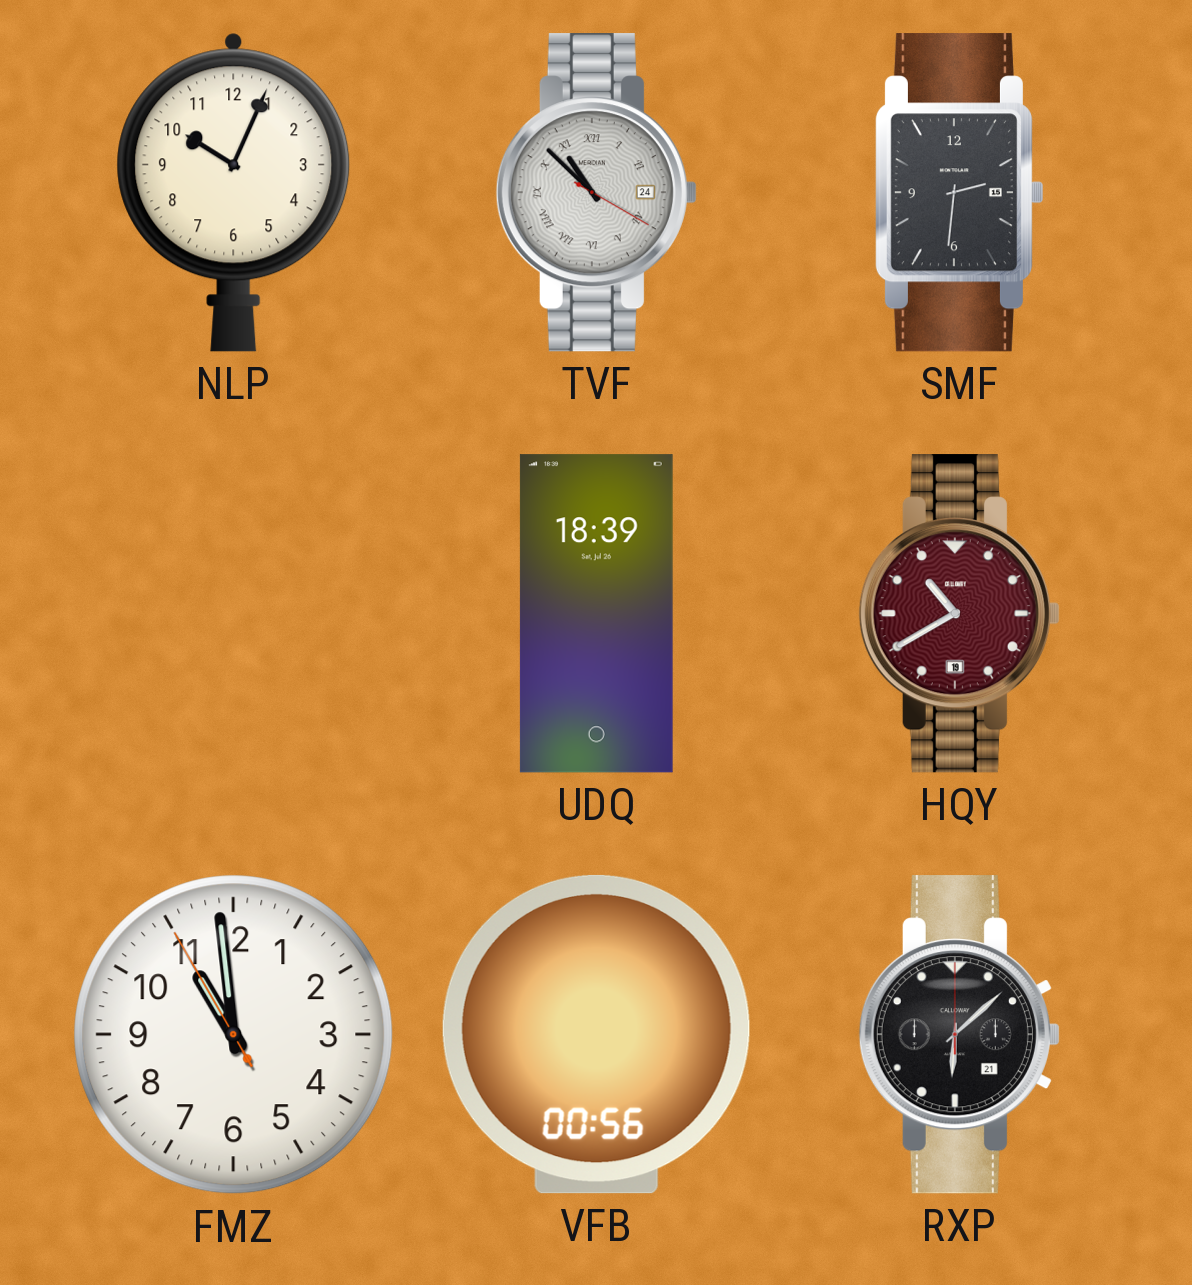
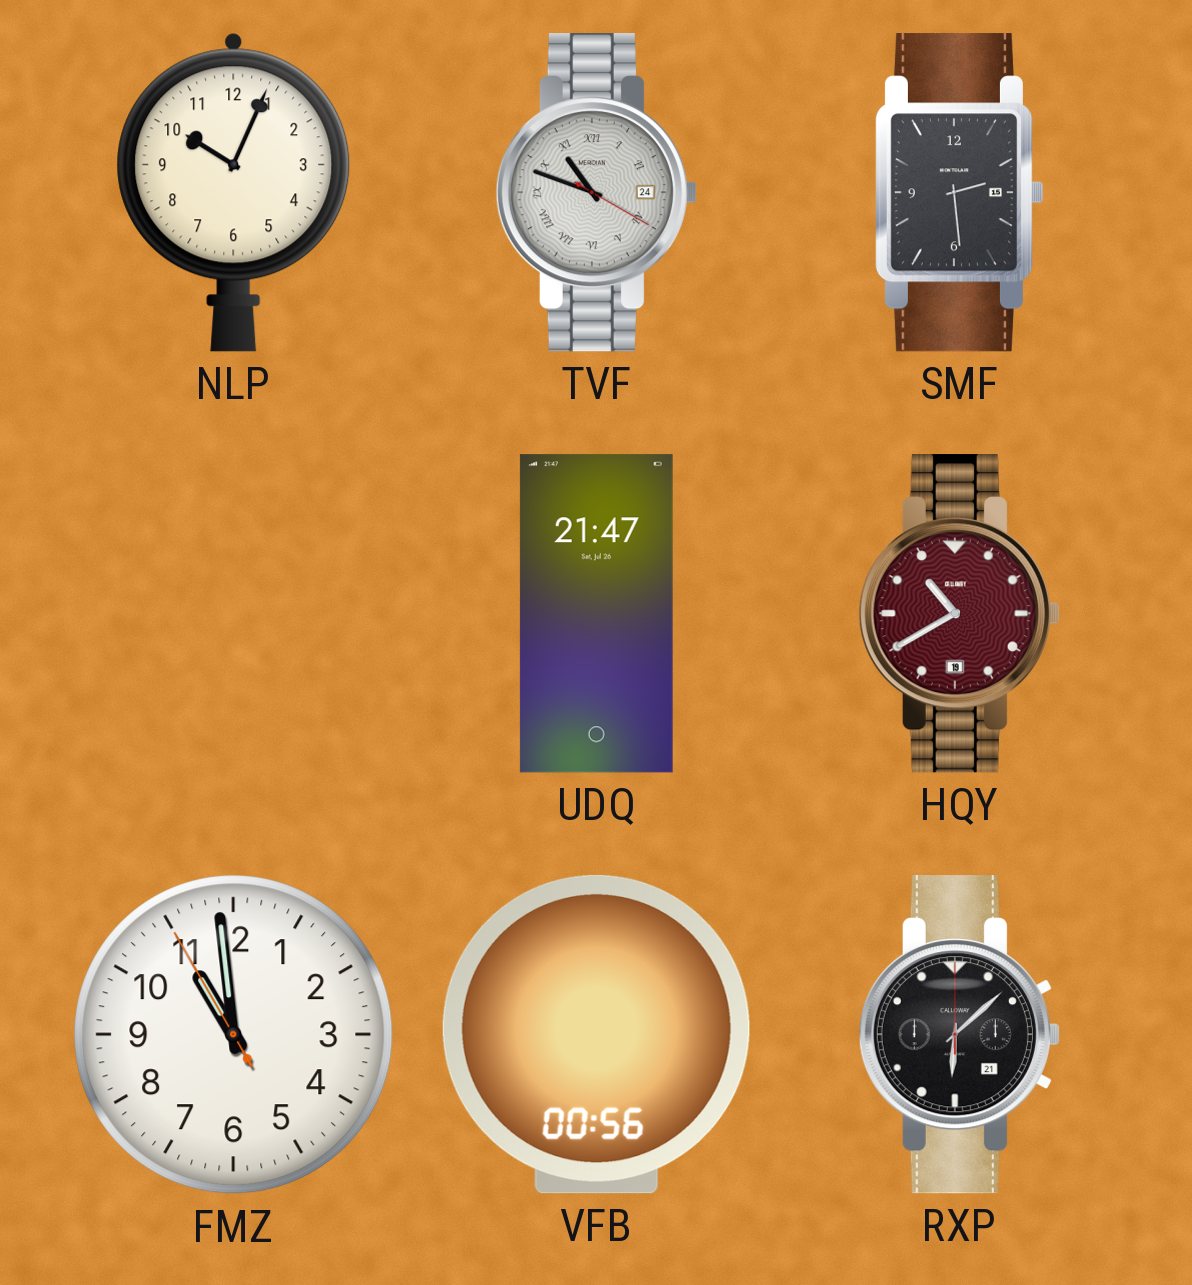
TVF: 10:52 -> 10:48 (596, 193)
SMF: 2:31 -> 2:29 (959, 193)
UDQ: 18:39 -> 21:47 (596, 614)
